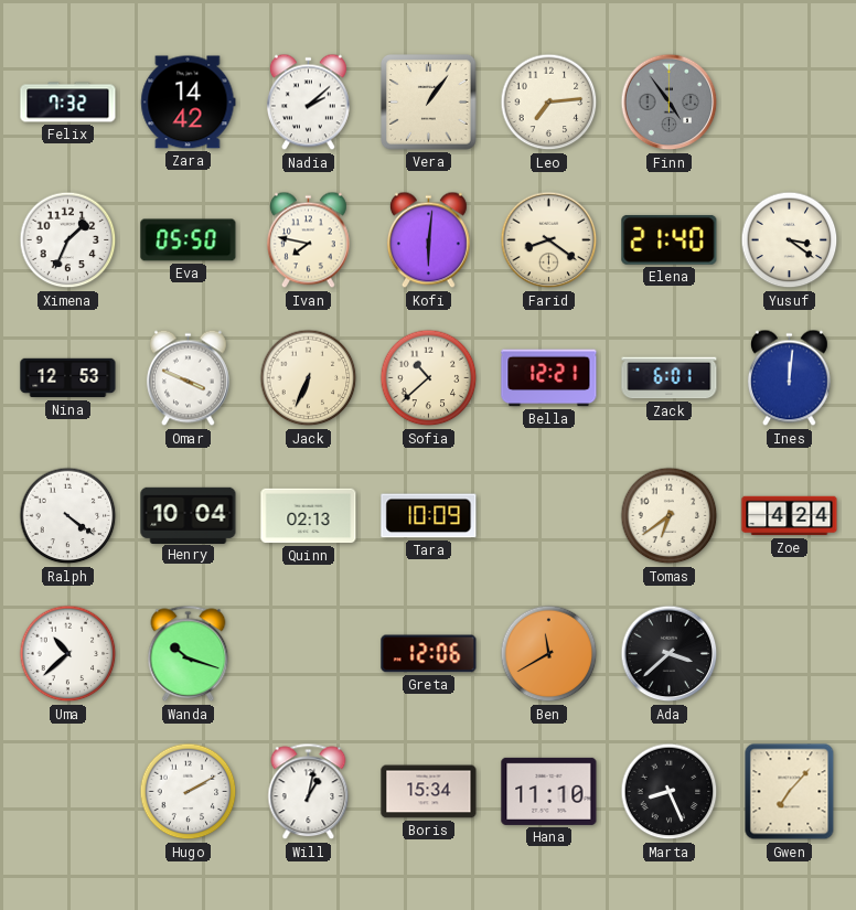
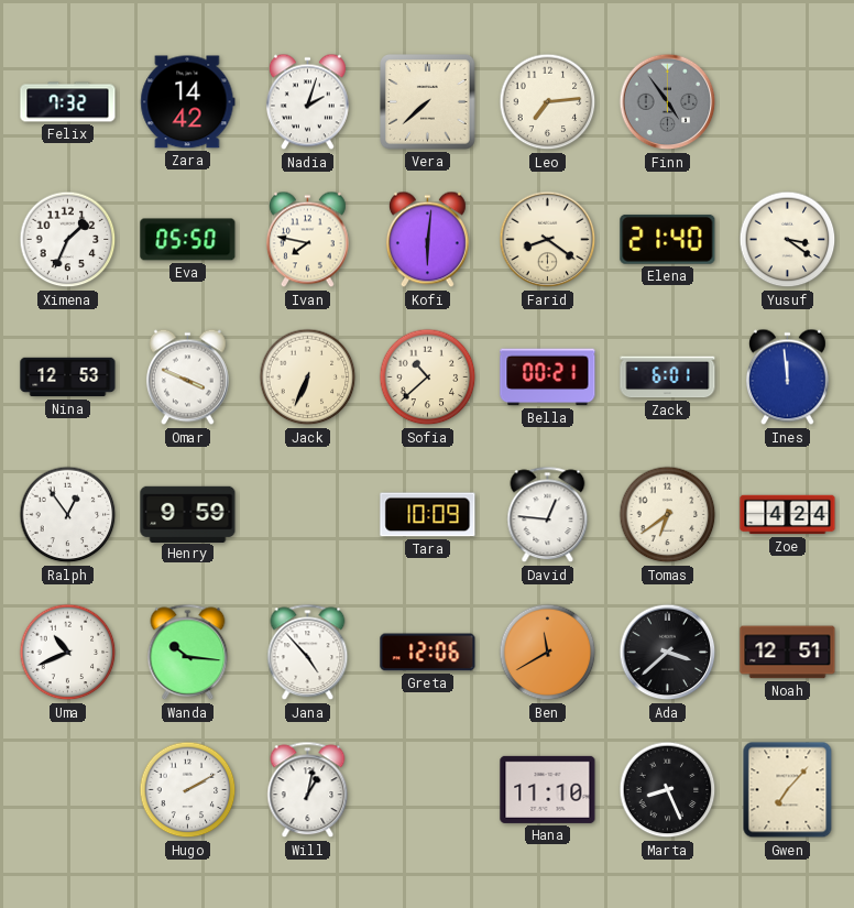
Nadia: 2:08 -> 2:03 (307, 102)
Vera: 1:06 -> 7:38 (428, 102)
Bella: 12:21 -> 00:21 (548, 378)
Ines: 12:01 -> 11:59 (787, 378)
Ralph: 4:21 -> 12:54 (68, 515)
Henry: 10:04 -> 9:59 (188, 514)
Quinn: 02:13 -> none (309, 516)
David: none -> 12:46 (548, 515)
Uma: 10:38 -> 10:41 (68, 653)
Wanda: 10:18 -> 10:16 (188, 653)
Jana: none -> 4:53 (308, 653)
Noah: none -> 12:51 (788, 653)
Boris: 15:34 -> none (429, 792)
